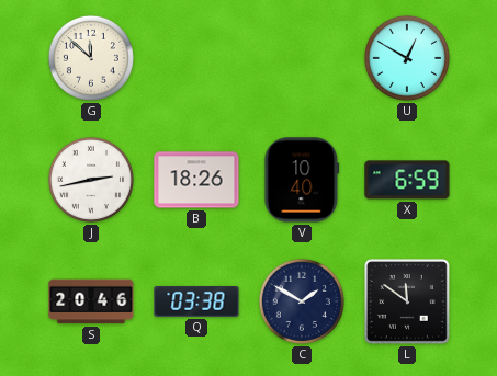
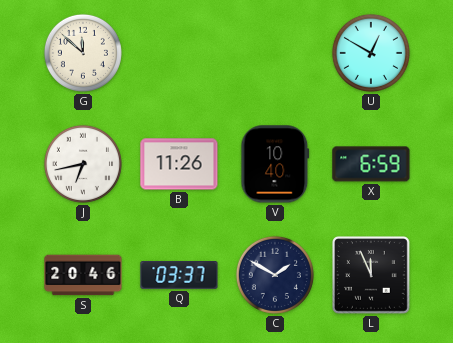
J: 2:43 -> 6:43 (83, 164)
B: 18:26 -> 11:26 (179, 164)
Q: 03:38 -> 03:37 (179, 276)
L: 11:51 -> 11:56 (372, 276)
